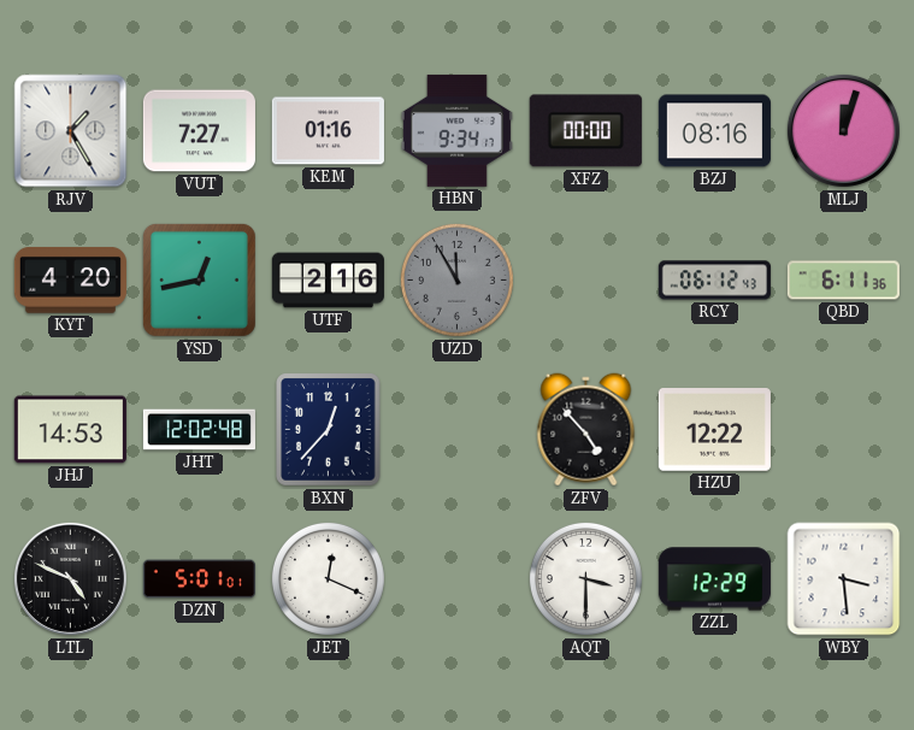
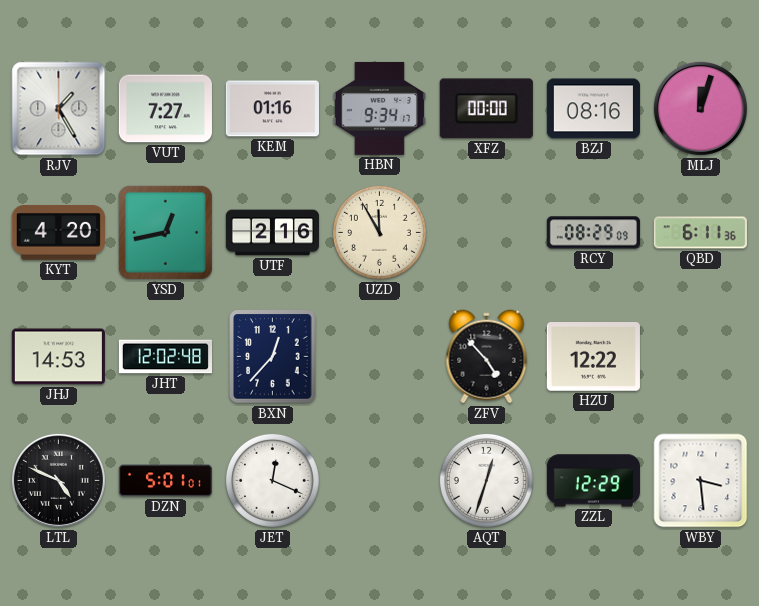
UZD dial: grey -> cream (379, 232)
RCY: 06:12 -> 08:29 (593, 233)
AQT: 3:30 -> 12:33 (486, 480)
